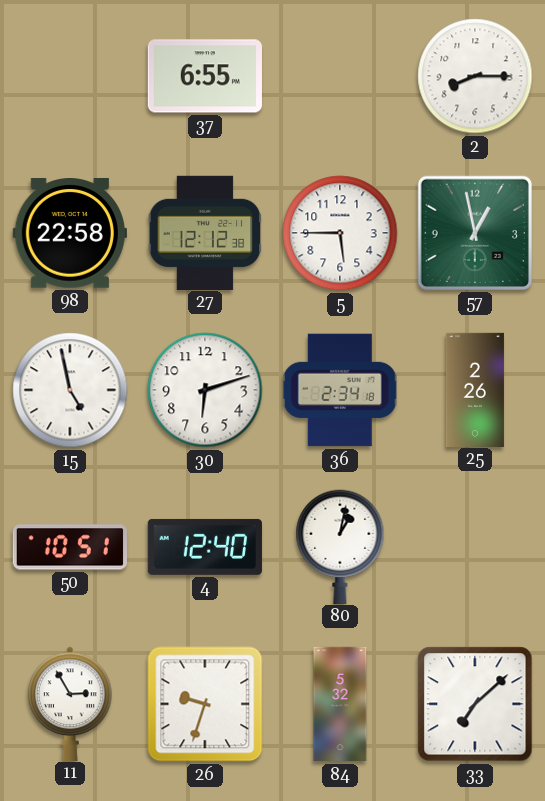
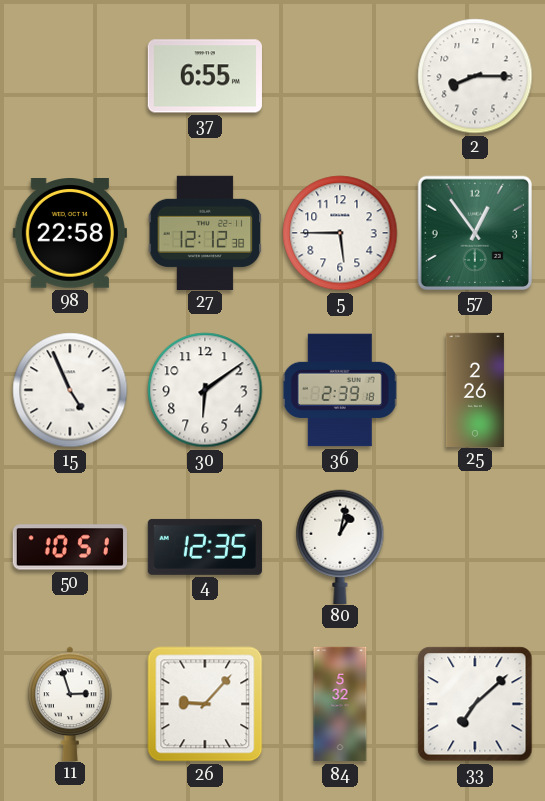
57: 12:58 -> 12:54 (475, 233)
15: 4:58 -> 4:56 (70, 390)
30: 6:12 -> 6:09 (205, 390)
36: 2:34 -> 2:39 (340, 390)
4: 12:40 -> 12:35 (205, 547)
11: 2:55 -> 2:57 (70, 703)
26: 9:33 -> 9:07 (205, 704)
